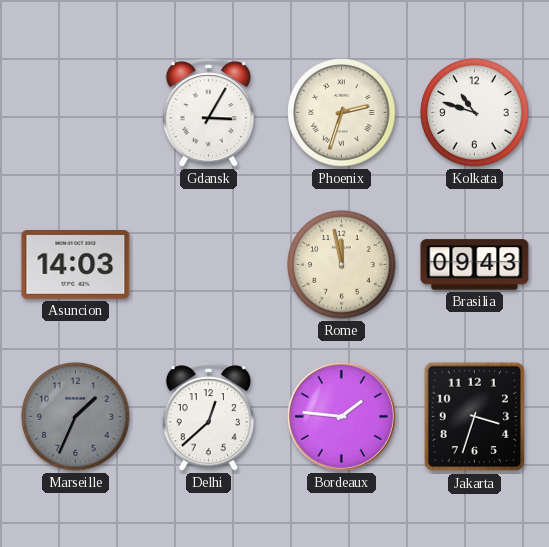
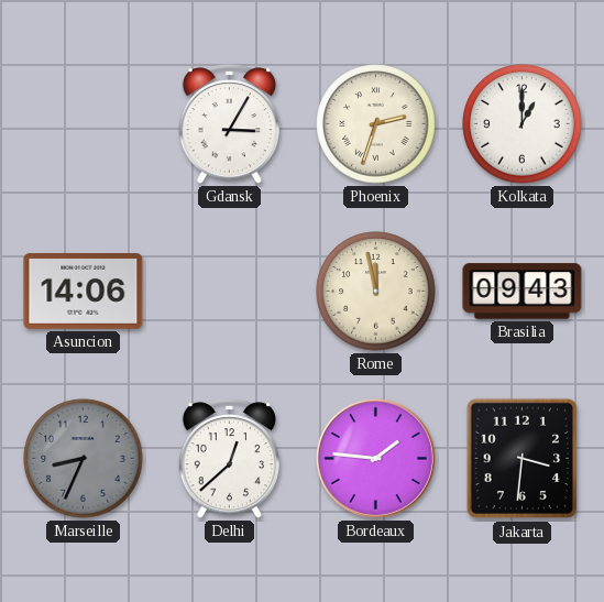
Kolkata: 10:48 -> 1:00 (523, 124)
Asuncion: 14:03 -> 14:06 (84, 292)
Marseille: 1:34 -> 8:34 (84, 459)
Jakarta: 3:33 -> 3:31 (523, 459)
